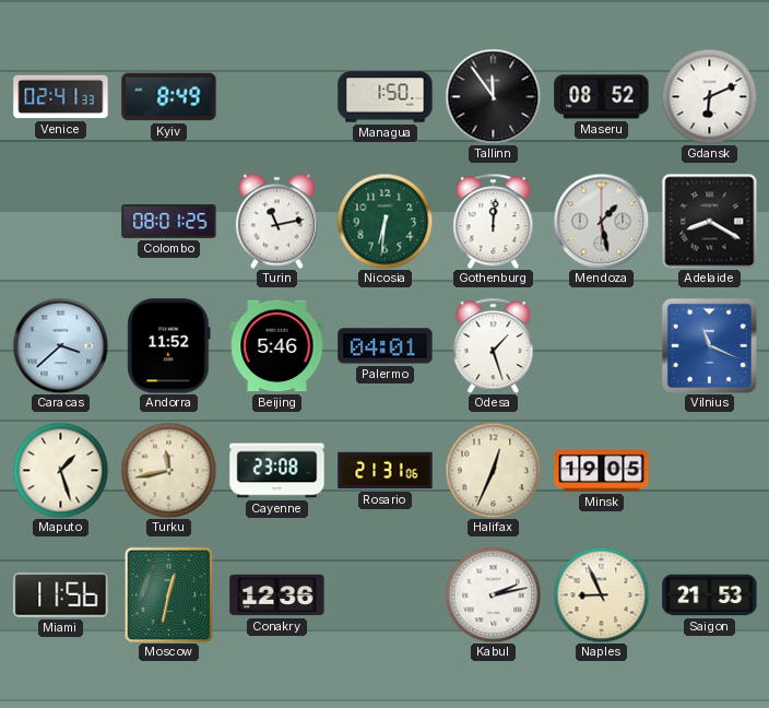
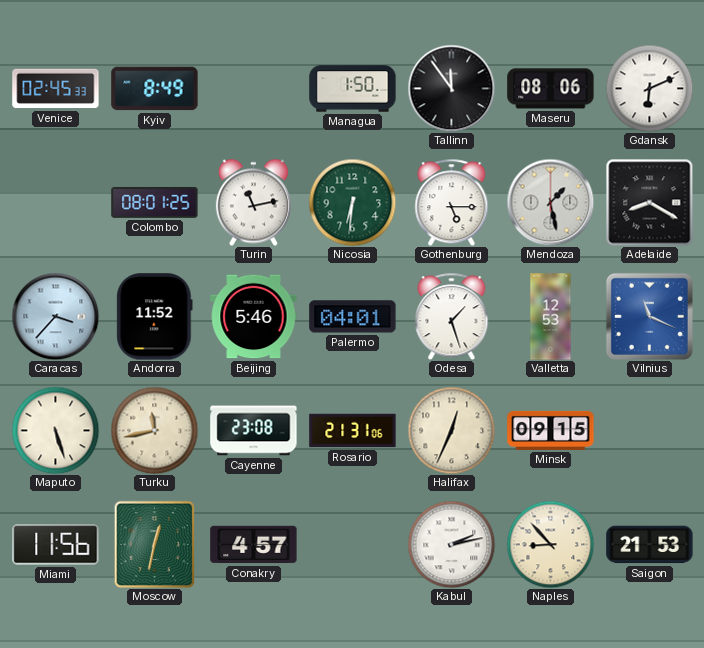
Venice: 02:41 -> 02:45 (56, 89)
Maseru: 08:52 -> 08:06 (551, 89)
Gothenburg: 12:01 -> 5:15 (452, 202)
Caracas: 3:38 -> 3:37 (55, 316)
Valletta: none -> 12:53 (551, 317)
Maputo: 1:27 -> 5:27 (55, 430)
Minsk: 19:05 -> 09:15 (551, 430)
Conakry: 12:36 -> 4:57 (254, 545)
Naples: 8:56 -> 8:53 (550, 544)
